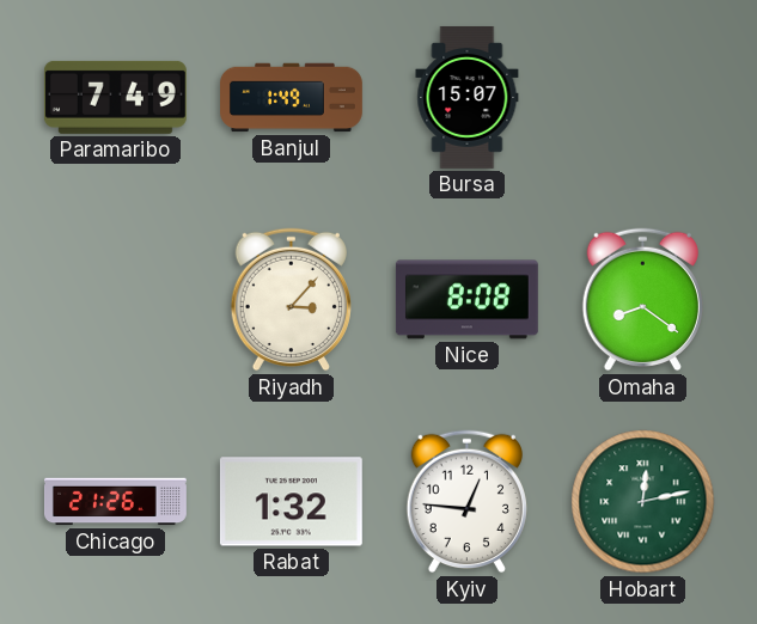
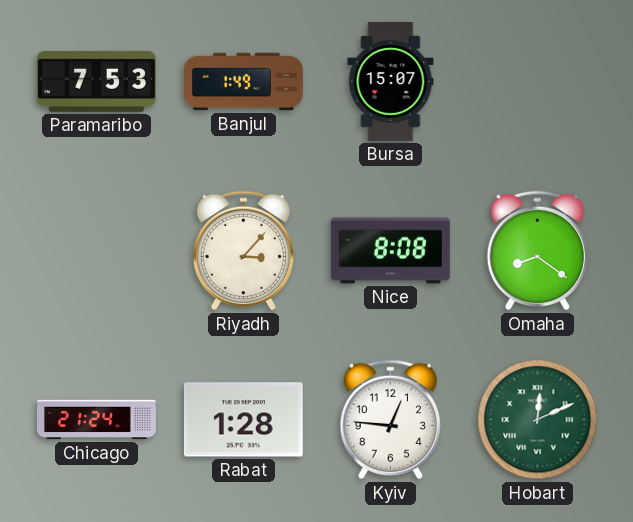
Paramaribo: 7:49 -> 7:53 (96, 81)
Chicago: 21:26 -> 21:24 (97, 420)
Rabat: 1:32 -> 1:28 (243, 420)
Hobart: 12:13 -> 12:11 (538, 420)
